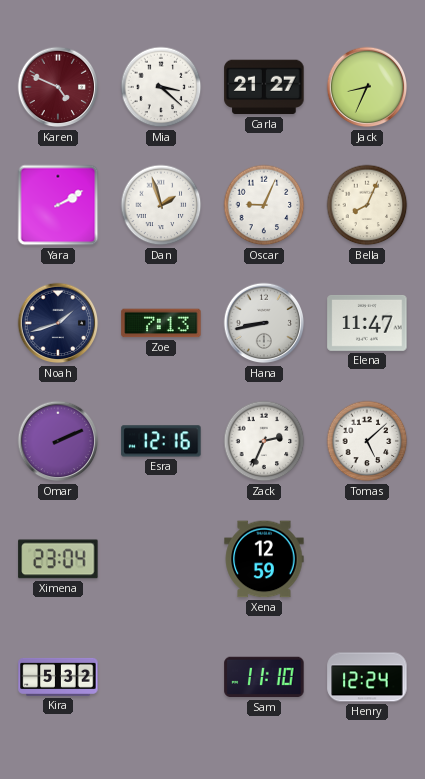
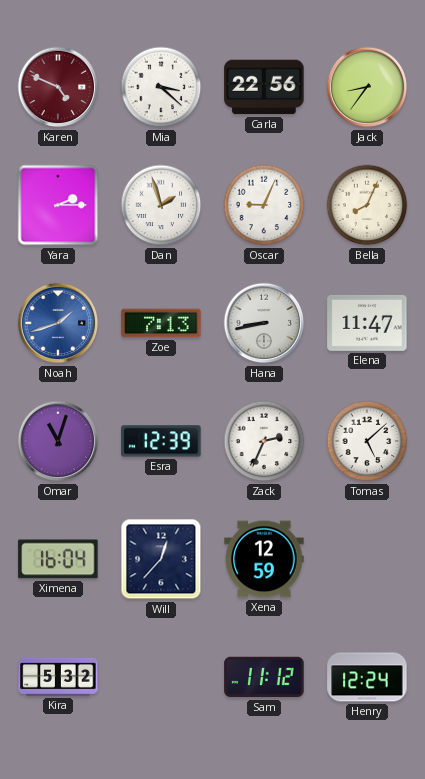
Carla: 21:27 -> 22:56 (264, 87)
Jack: 8:34 -> 8:36 (367, 87)
Yara: 2:10 -> 2:15 (58, 205)
Noah dial: navy -> blue (58, 323)
Omar: 2:11 -> 11:03 (58, 441)
Esra: 12:16 -> 12:39 (161, 441)
Ximena: 23:04 -> 16:04 (58, 559)
Will: none -> 12:37 (161, 559)
Sam: 11:10 -> 11:12 (264, 677)
